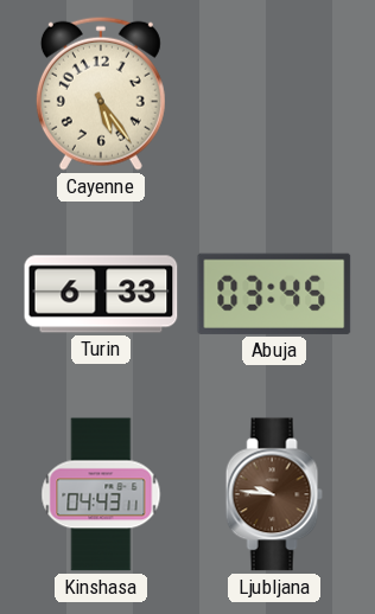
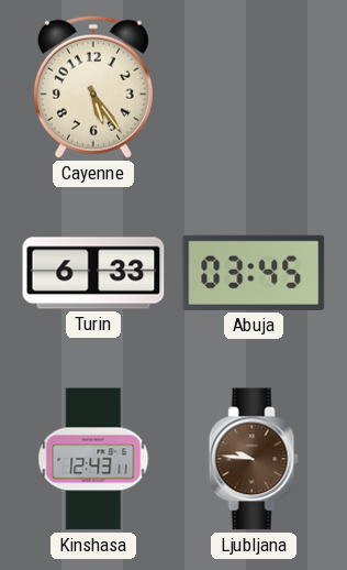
Kinshasa: 04:43 -> 12:43 (93, 459)
